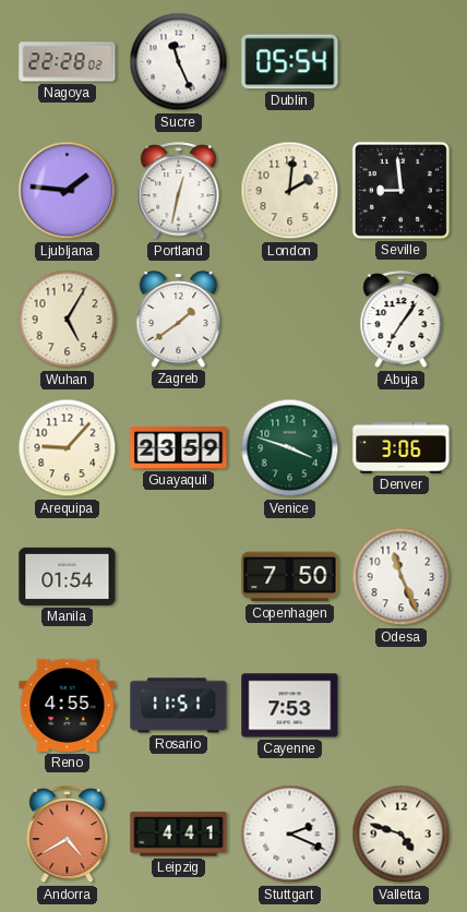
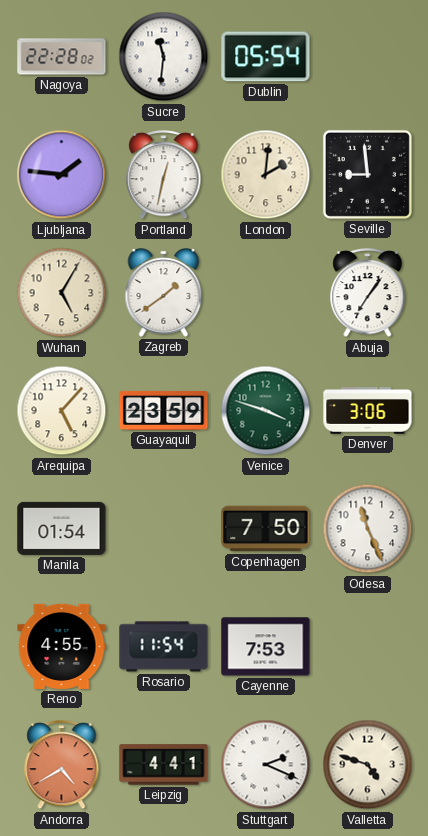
Sucre: 11:26 -> 11:31 (164, 57)
Arequipa: 9:07 -> 5:07 (62, 411)
Rosario: 11:51 -> 11:54 (164, 647)
